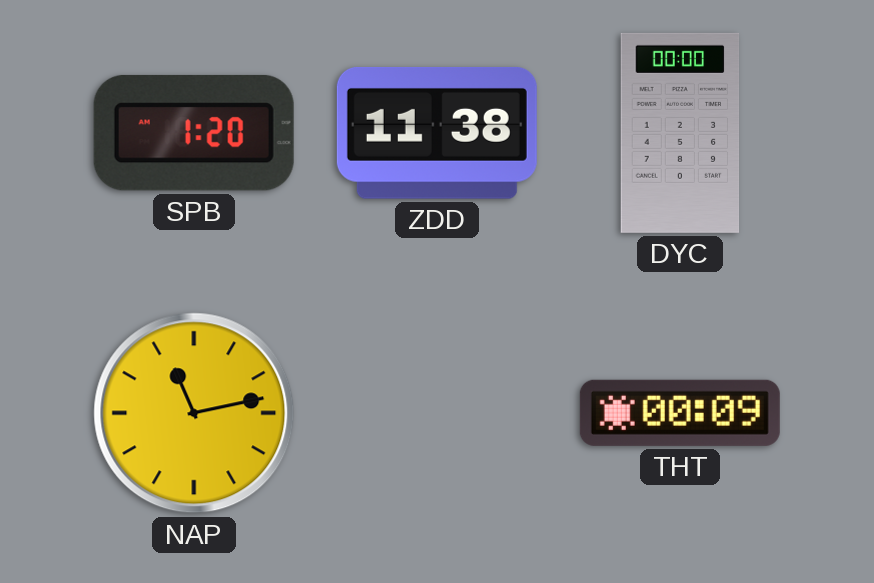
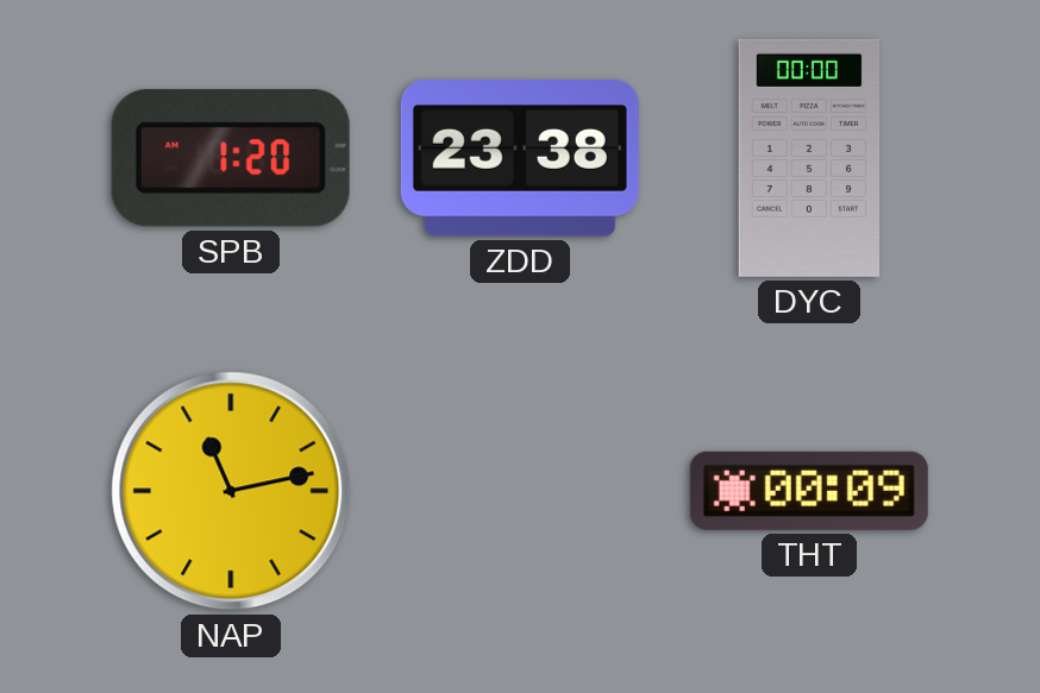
ZDD: 11:38 -> 23:38 (520, 158)
